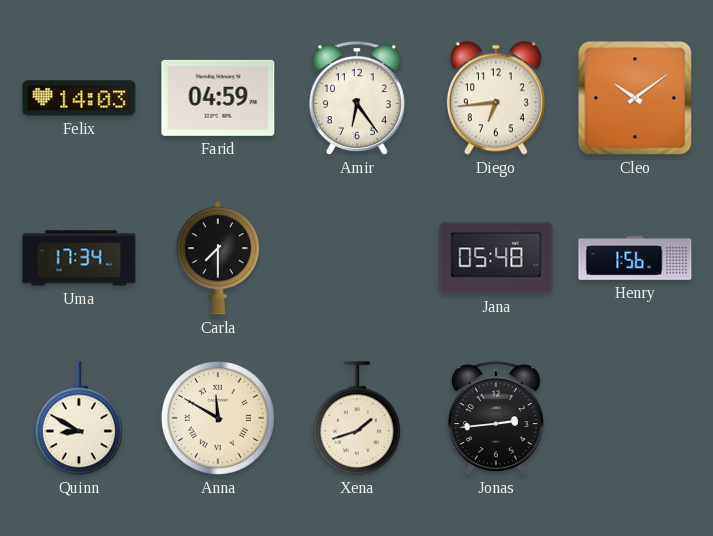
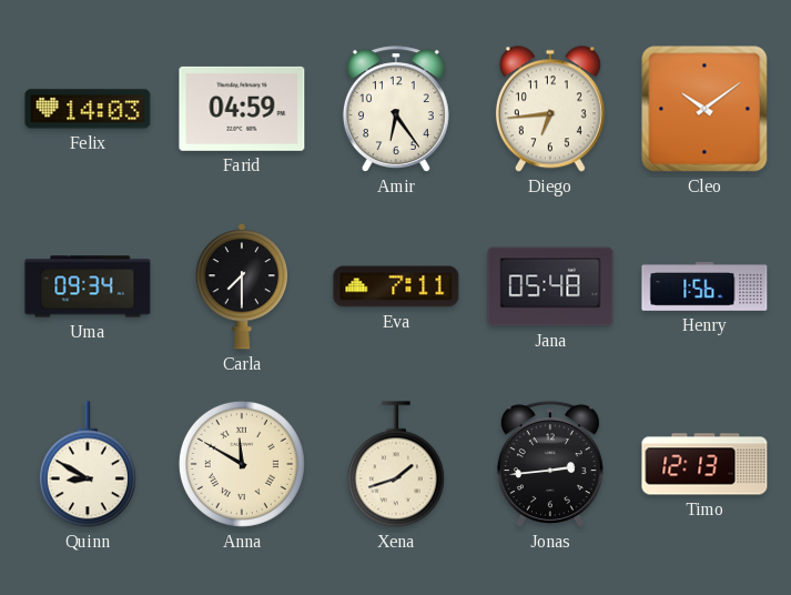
Uma: 17:34 -> 09:34 (88, 286)
Eva: none -> 7:11 (396, 286)
Timo: none -> 12:13 (704, 464)
